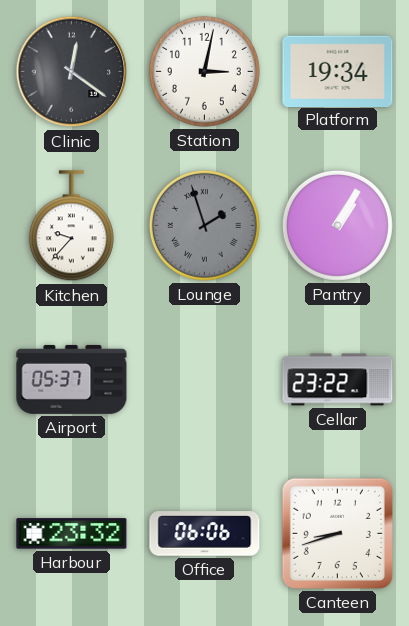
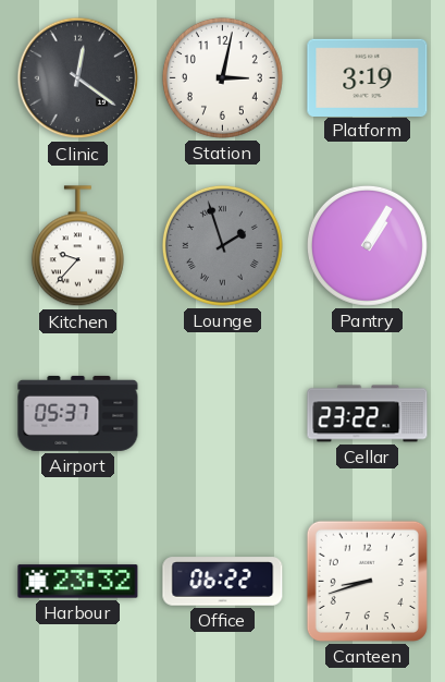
Platform: 19:34 -> 3:19 (368, 77)
Office: 06:06 -> 06:22 (223, 582)
